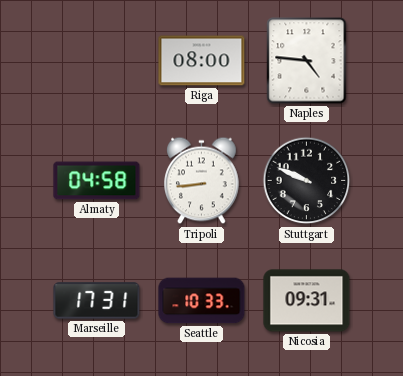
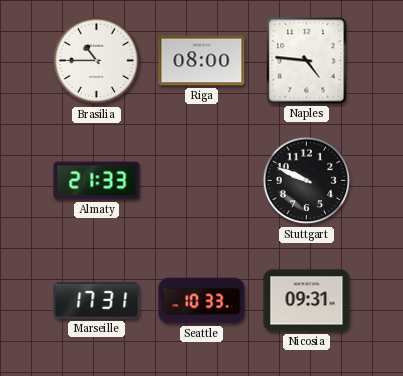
Brasilia: none -> 10:45 (97, 61)
Almaty: 04:58 -> 21:33 (97, 181)
Tripoli: 8:44 -> none (202, 181)
